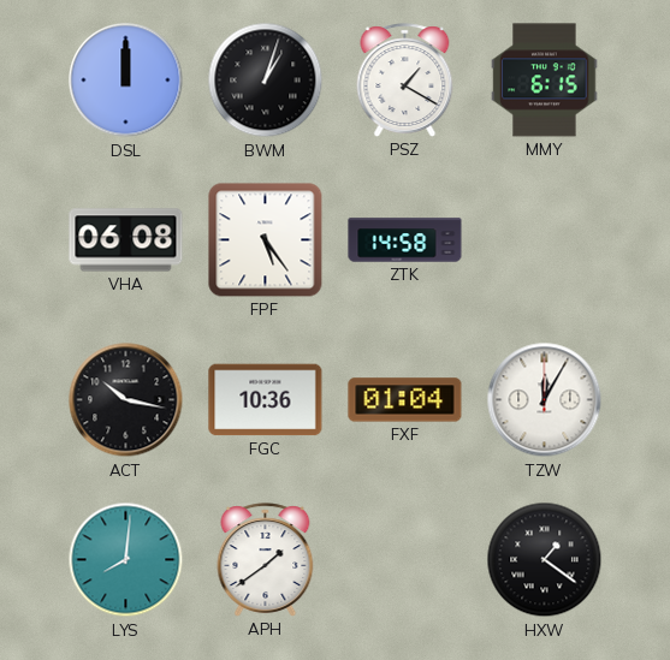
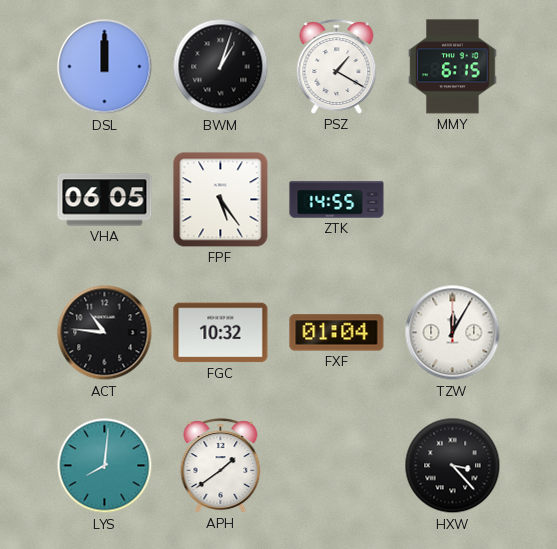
VHA: 06:08 -> 06:05 (105, 200)
ZTK: 14:58 -> 14:55 (337, 200)
ACT: 10:17 -> 10:46 (105, 333)
FGC: 10:36 -> 10:32 (221, 333)
HXW: 1:21 -> 3:23 (453, 466)
